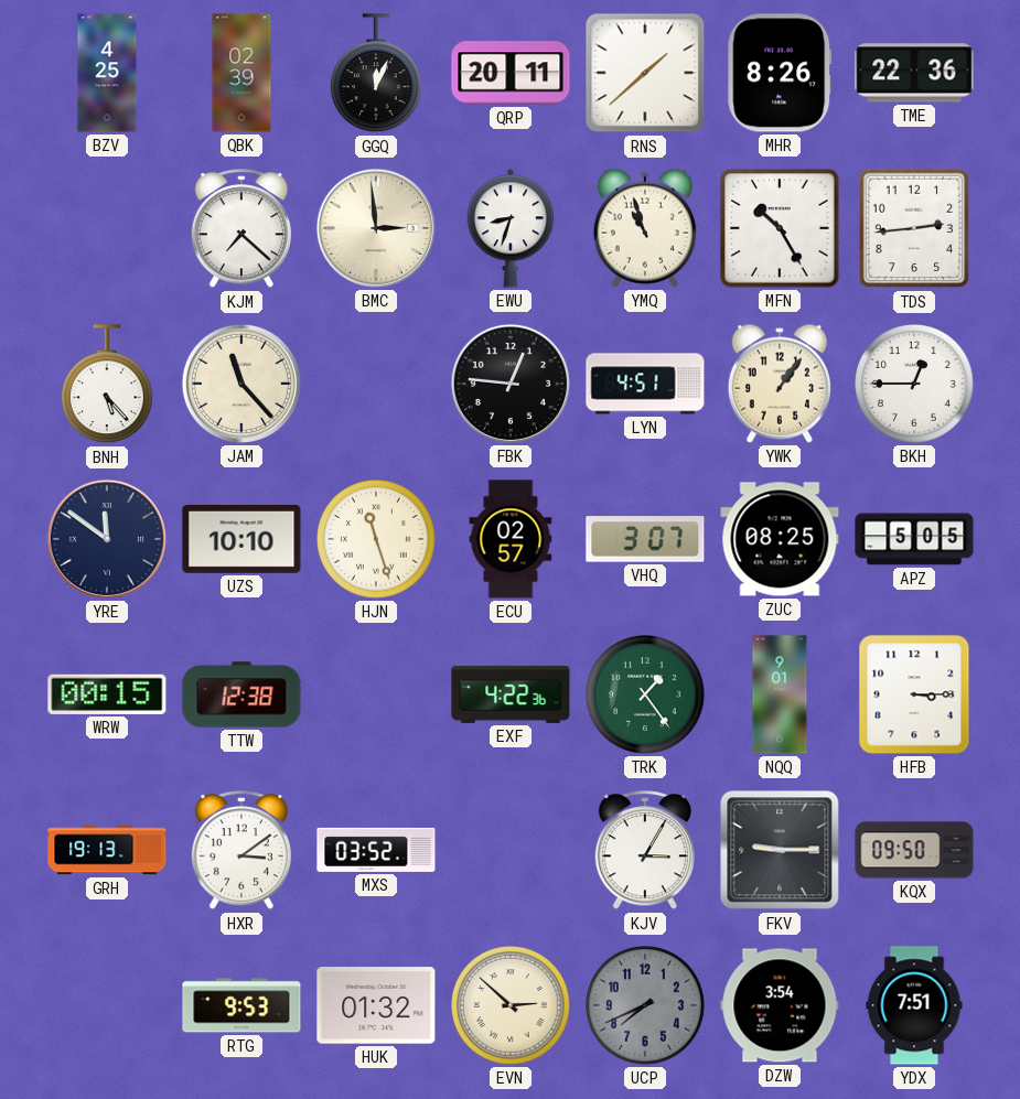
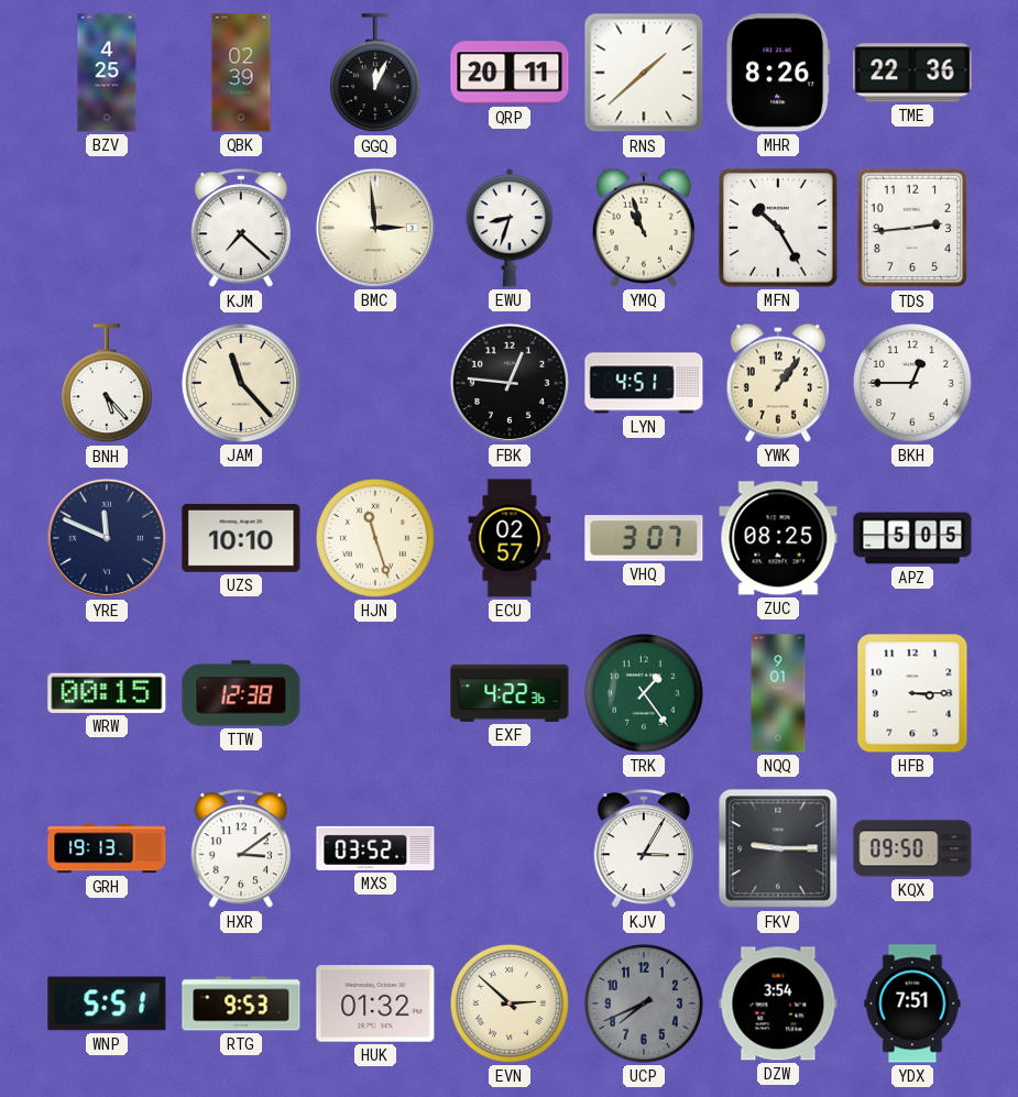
YRE: 11:51 -> 11:49 (107, 538)
WNP: none -> 5:51 (107, 1003)
